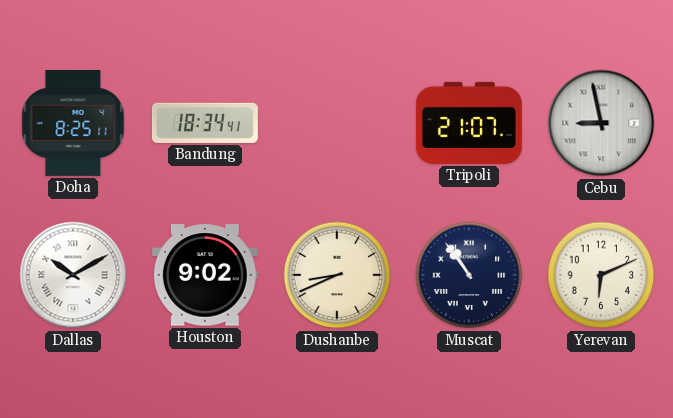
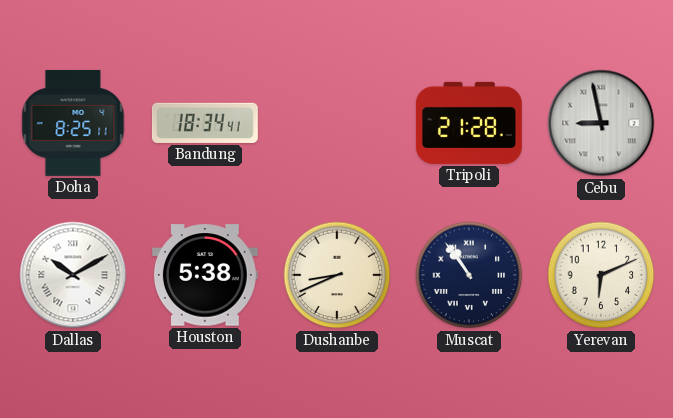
Tripoli: 21:07 -> 21:28 (469, 123)
Houston: 9:02 -> 5:38 (205, 275)
